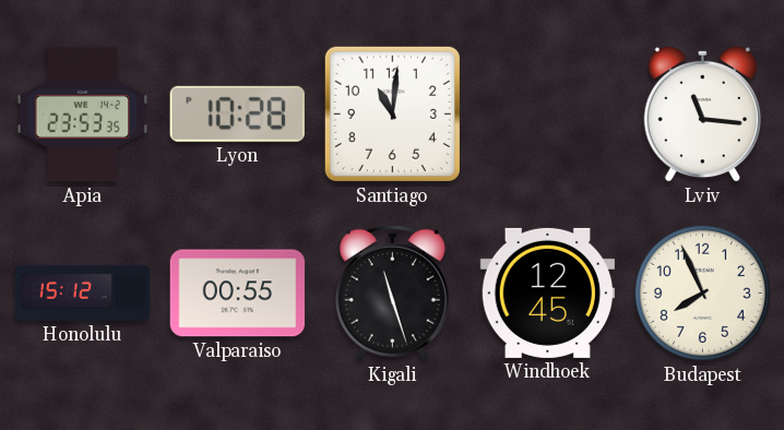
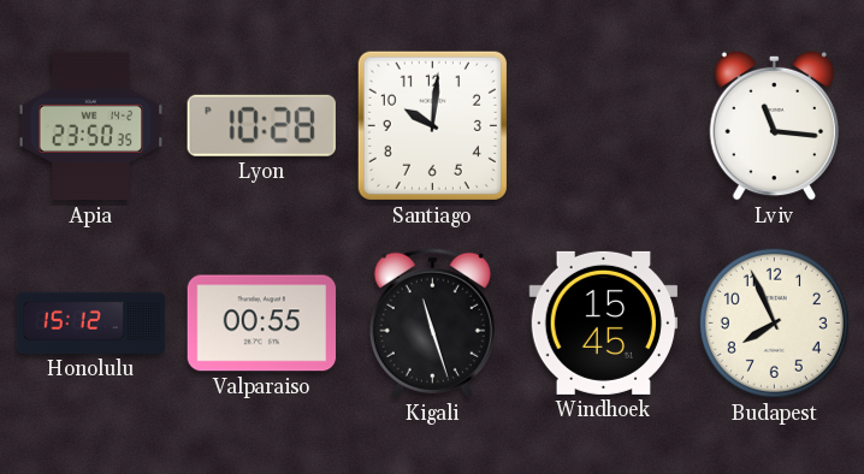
Apia: 23:53 -> 23:50 (91, 126)
Santiago: 11:01 -> 10:01 (432, 125)
Windhoek: 12:45 -> 15:45 (604, 322)
